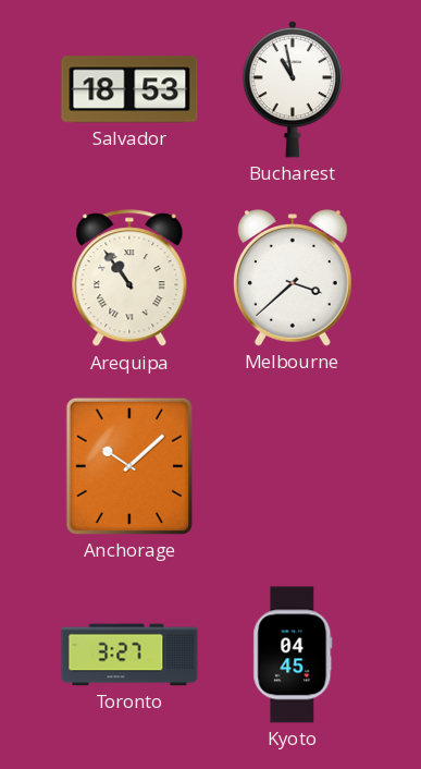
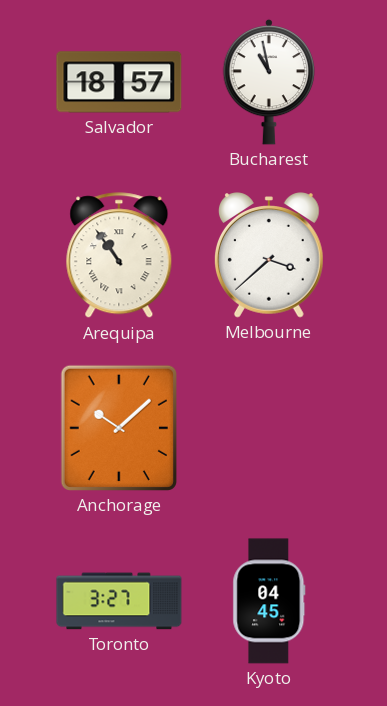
Salvador: 18:53 -> 18:57 (119, 82)
